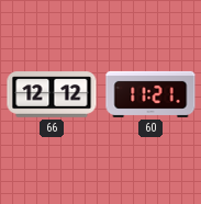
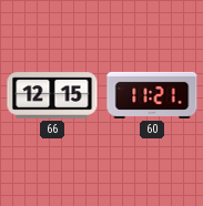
66: 12:12 -> 12:15 (52, 95)
